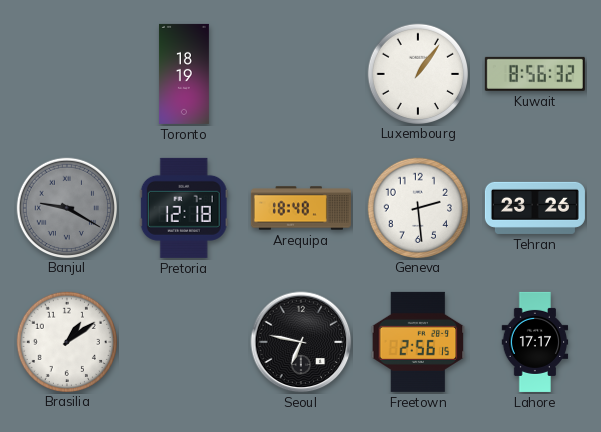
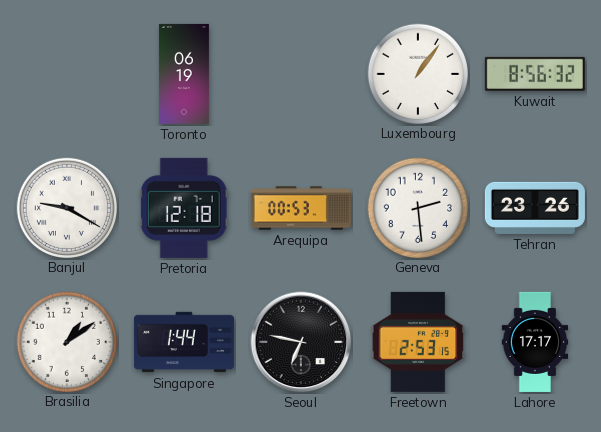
Toronto: 18:19 -> 06:19 (184, 74)
Banjul dial: grey -> white (66, 207)
Arequipa: 18:48 -> 00:53 (301, 208)
Singapore: none -> 1:44 (184, 342)
Freetown: 2:56 -> 2:53 (418, 342)
